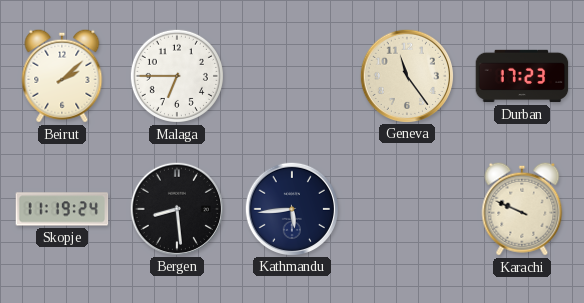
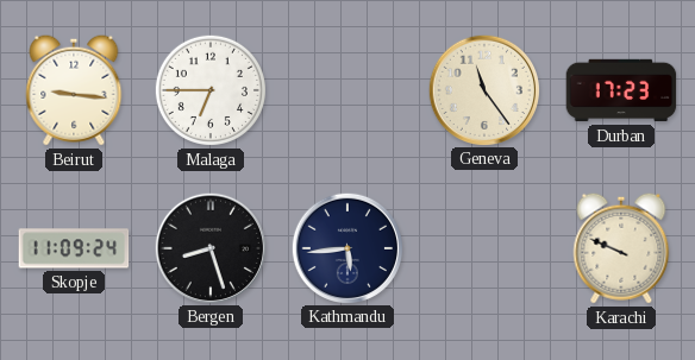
Beirut: 2:08 -> 9:16 (74, 90)
Skopje: 11:19 -> 11:09 (74, 248)
Bergen: 8:29 -> 8:27 (209, 247)
